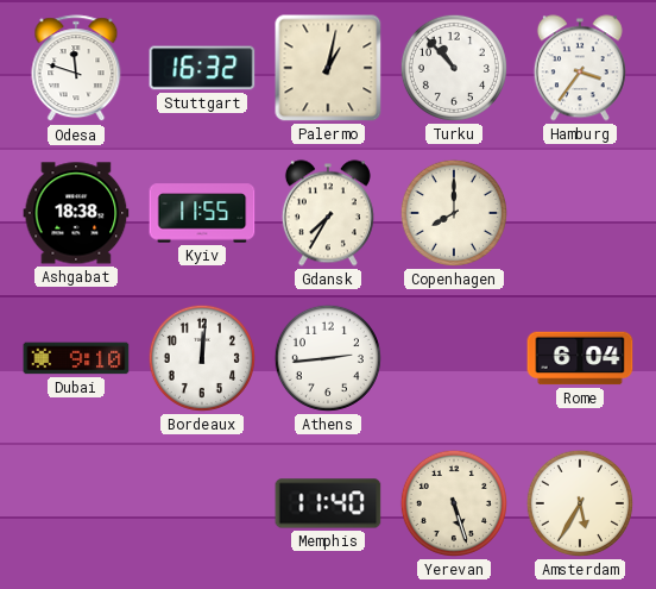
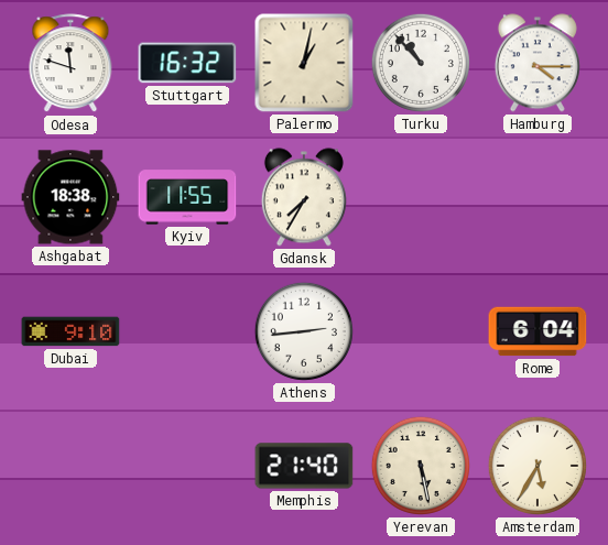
Hamburg: 3:36 -> 4:15 (538, 63)
Copenhagen: 8:00 -> none (454, 213)
Bordeaux: 12:01 -> none (202, 358)
Memphis: 11:40 -> 21:40 (304, 466)
Yerevan: 5:27 -> 5:28 (421, 466)
